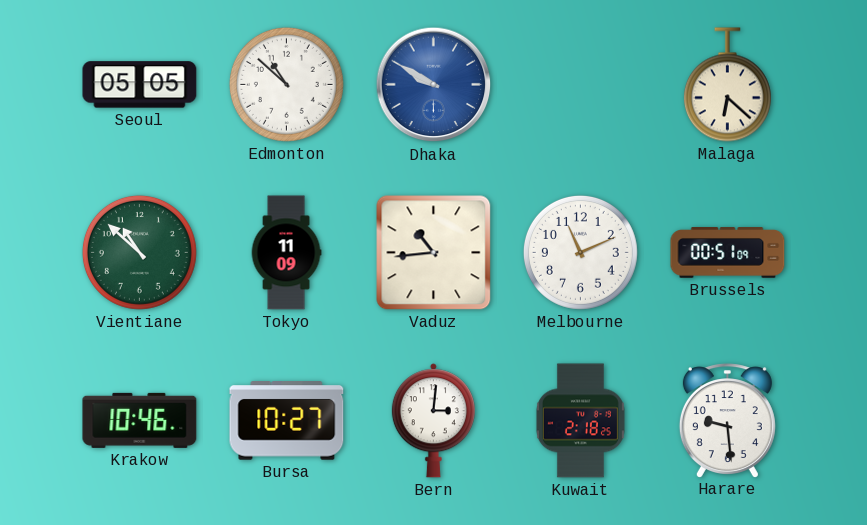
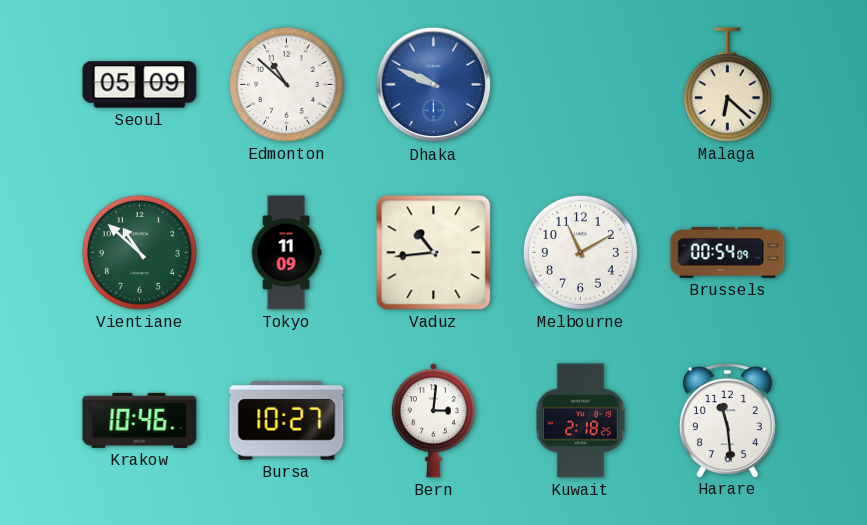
Seoul: 05:05 -> 05:09 (140, 85)
Dhaka: 9:50 -> 9:49 (434, 85)
Melbourne: 11:11 -> 11:10 (580, 252)
Brussels: 00:51 -> 00:54 (728, 253)
Harare: 9:29 -> 11:29 (727, 420)
